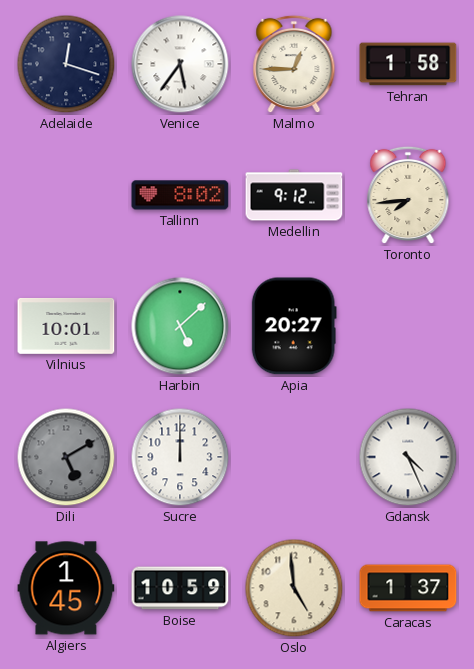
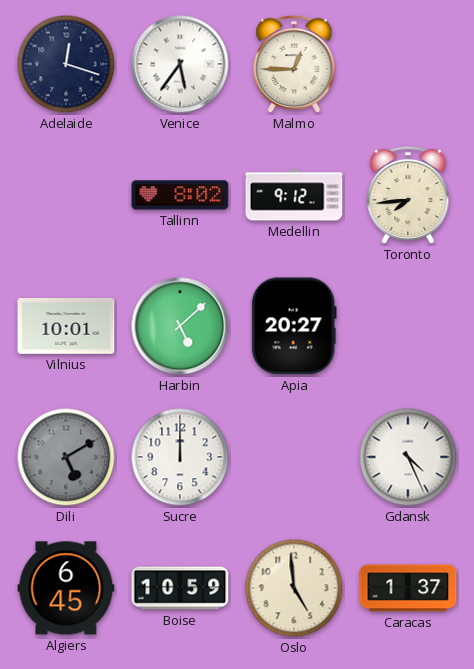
Tehran: 1:58 -> none (408, 64)
Algiers: 1:45 -> 6:45 (66, 588)
